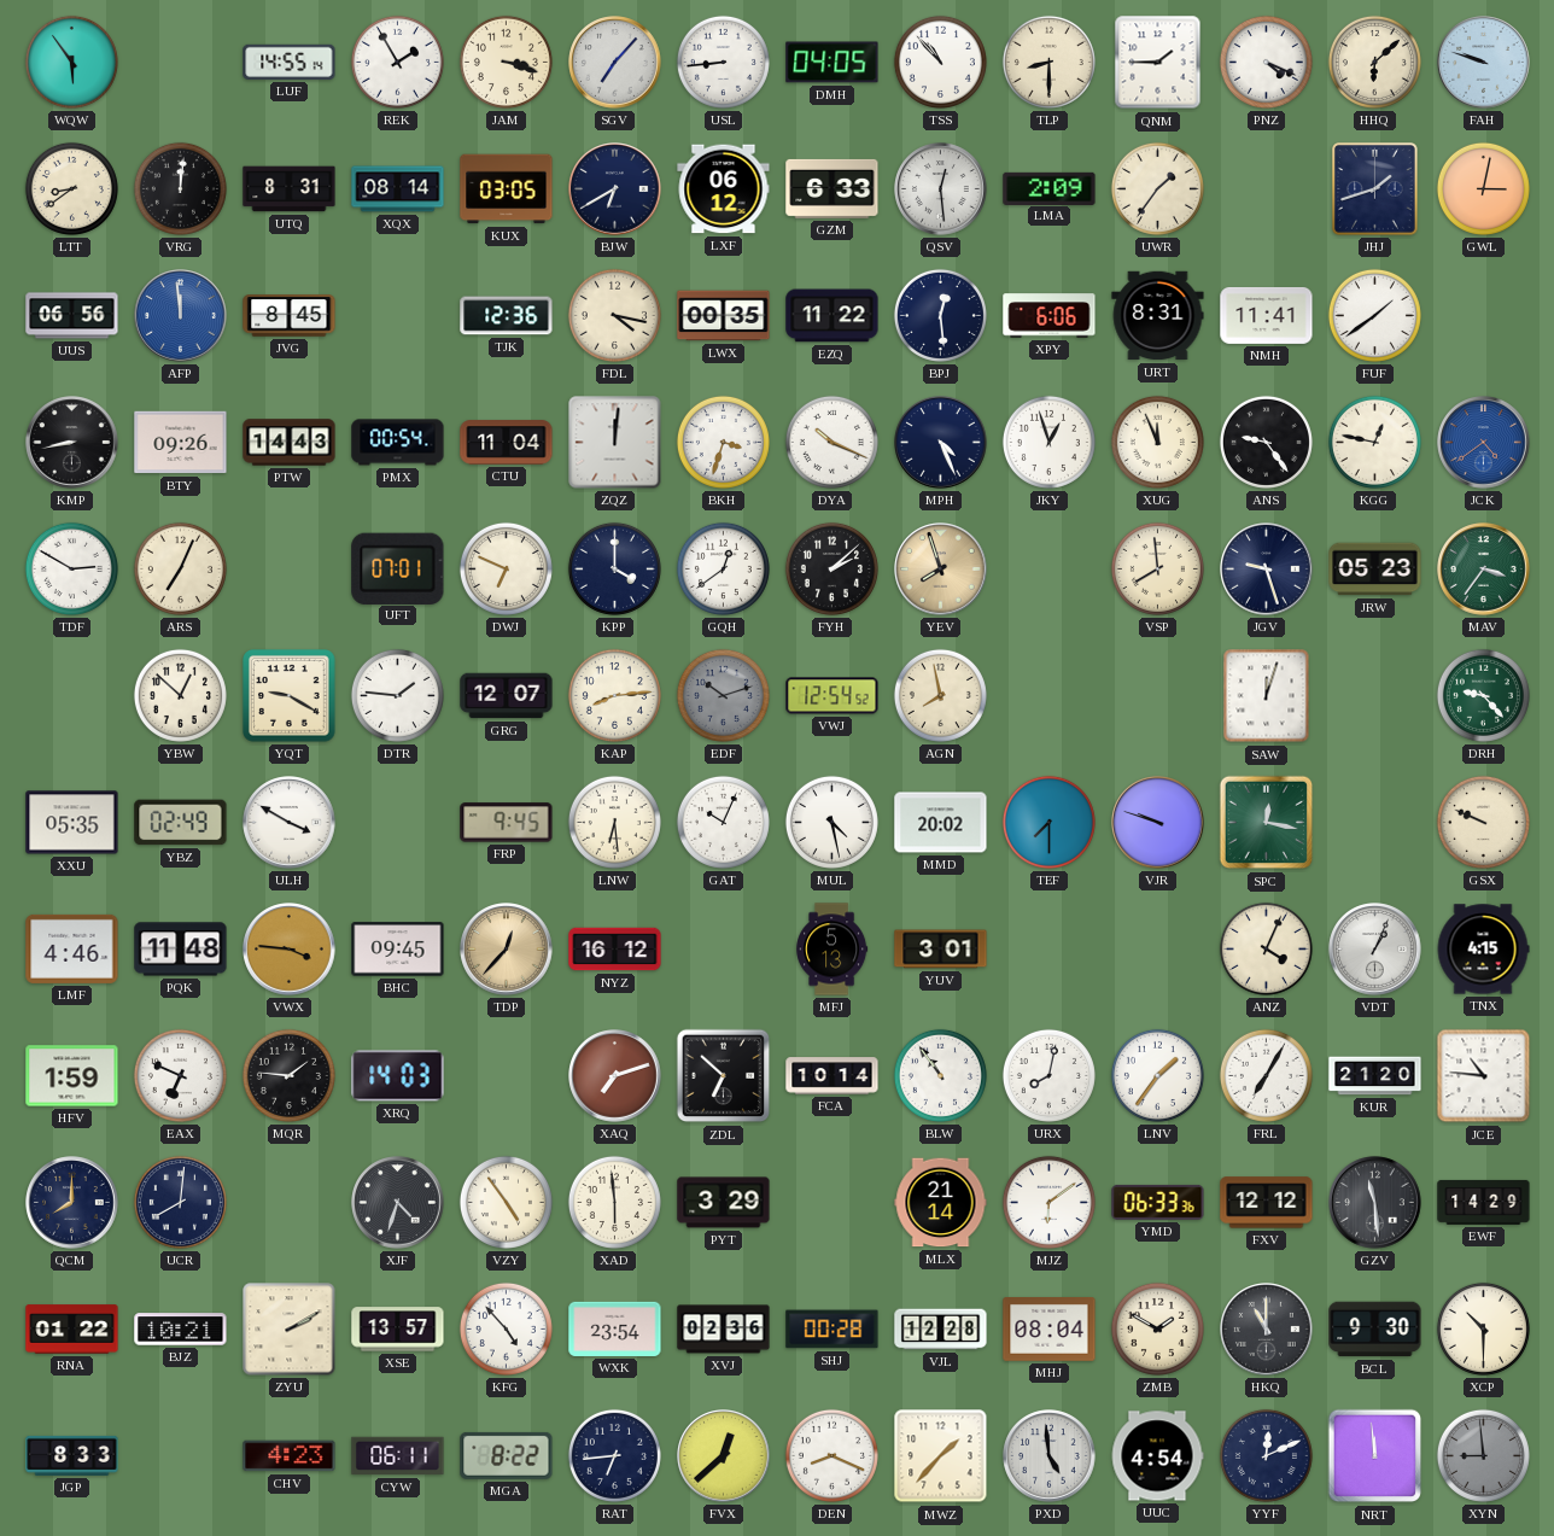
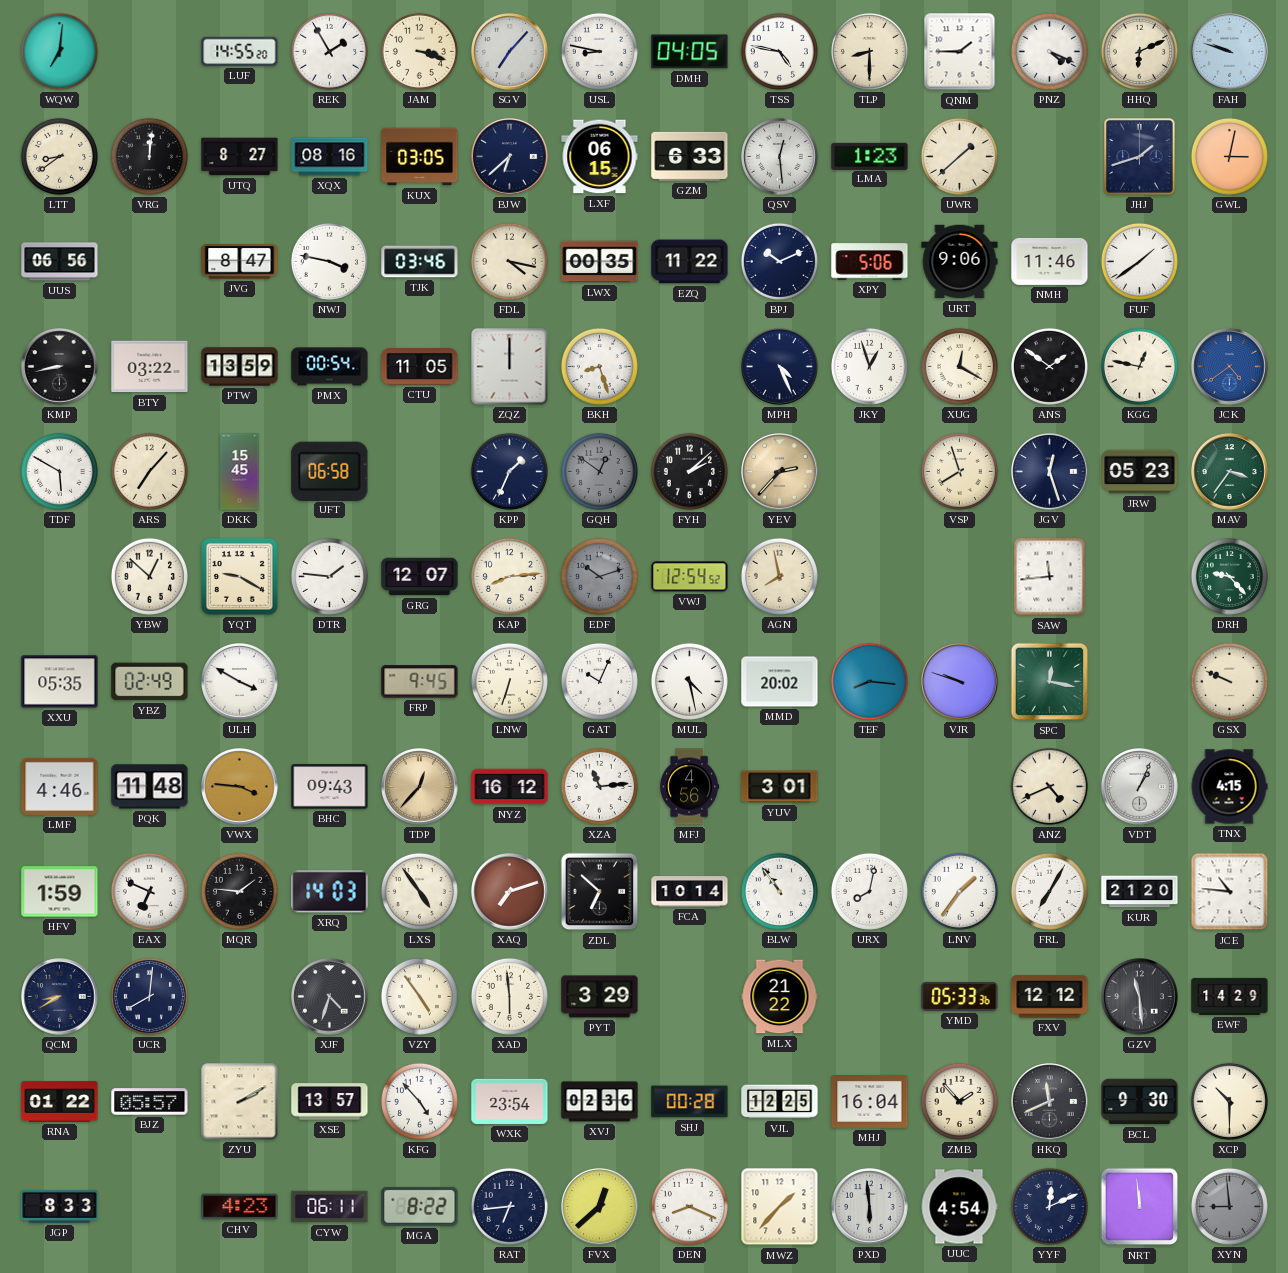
WQW: 5:54 -> 7:01 (59, 51)
LUF: 14:55:14 -> 14:55:20 (240, 51)
USL: 8:44 -> 8:47 (599, 51)
TSS: 10:53 -> 4:47 (779, 51)
HHQ: 6:08 -> 6:11 (1139, 51)
UTQ: 8:31 -> 8:27 (240, 157)
XQX: 08:14 -> 08:16 (330, 157)
BJW: 6:40 -> 6:38 (510, 157)
LXF: 06:12 -> 06:15 (600, 157)
LMA: 2:09 -> 1:23 (870, 156)
UWR: 1:36 -> 1:38 (959, 156)
AFP: 11:59 -> none (181, 316)
JVG: 8:45 -> 8:47 (240, 262)
NWJ: none -> 3:47 (329, 261)
TJK: 12:36 -> 03:46 (420, 262)
BPJ: 12:29 -> 10:11 (779, 261)
XPY: 6:06 -> 5:06 (870, 262)
URT: 8:31 -> 9:06 (960, 262)
NMH: 11:41 -> 11:46 (1050, 261)
BTY: 09:26 -> 03:22 (150, 367)
PTW: 14:43 -> 13:59 (240, 367)
CTU: 11:04 -> 11:05 (420, 367)
ZQZ: 12:01 -> 12:00 (510, 367)
BKH: 3:33 -> 8:27 (599, 366)
DYA: 10:19 -> none (831, 442)
XUG: 11:56 -> 12:20 (959, 366)
ANS: 9:24 -> 1:51 (1049, 366)
TDF: 2:50 -> 5:50 (59, 471)
ARS: 7:04 -> 7:07 (149, 471)
DKK: none -> 15:45 (240, 472)
UFT: 07:01 -> 06:58 (330, 471)
DWJ: 6:49 -> none (506, 568)
KPP: 4:00 -> 1:34 (509, 471)
GQH: 12:39 -> 12:51 (599, 471)
GQH dial: white -> grey (599, 471)
YEV: 7:57 -> 2:37 (780, 472)
VSP: 7:59 -> 7:57 (959, 471)
JGV: 9:27 -> 12:27 (1050, 472)
SAW: 12:03 -> 11:44 (1050, 577)
LNW: 6:29 -> 6:33 (509, 681)
TEF: 7:30 -> 8:16 (869, 681)
BHC: 09:45 -> 09:43 (330, 787)
XZA: none -> 11:14 (599, 786)
MFJ: 5:13 -> 4:56 (690, 787)
ANZ: 4:04 -> 4:41 (1049, 786)
LXS: none -> 4:54 (419, 891)
QCM: 8:00 -> 8:40 (60, 997)
MLX: 21:14 -> 21:22 (780, 997)
MJZ: 6:09 -> none (1048, 1202)
YMD: 06:33 -> 05:33 (960, 996)
BJZ: 10:21 -> 05:57 (150, 1102)
VJL: 12:28 -> 12:25 (780, 1102)
MHJ: 08:04 -> 16:04 (870, 1102)
ZMB: 1:50 -> 1:53 (959, 1101)
HKQ: 11:00 -> 11:41 (1050, 1102)
PXD: 4:59 -> 5:59 (870, 1207)
